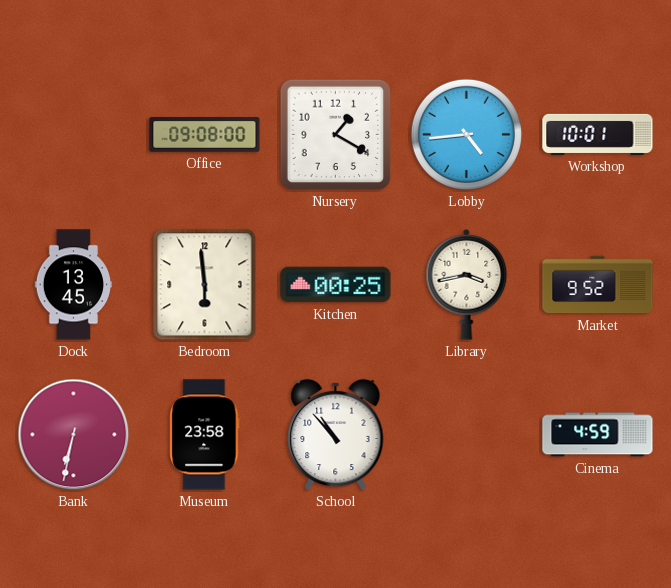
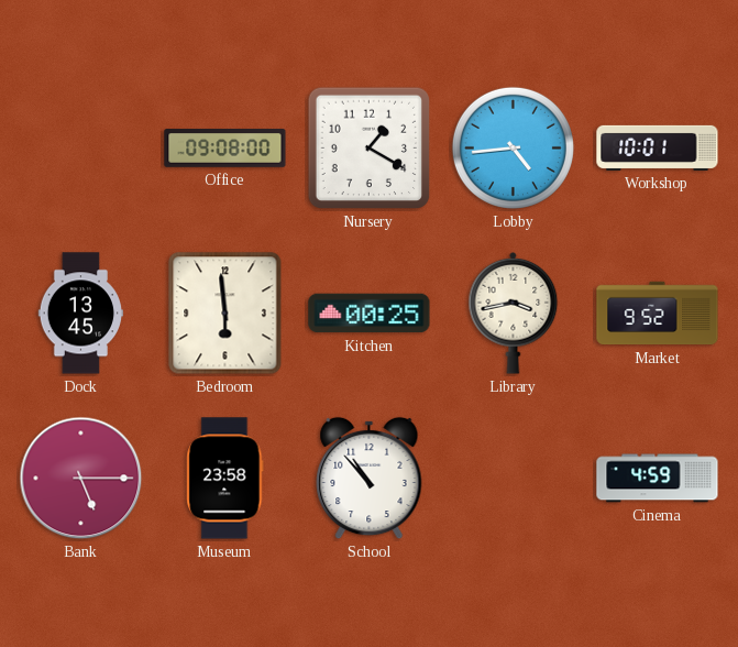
Bank: 6:32 -> 5:15 (81, 479)
